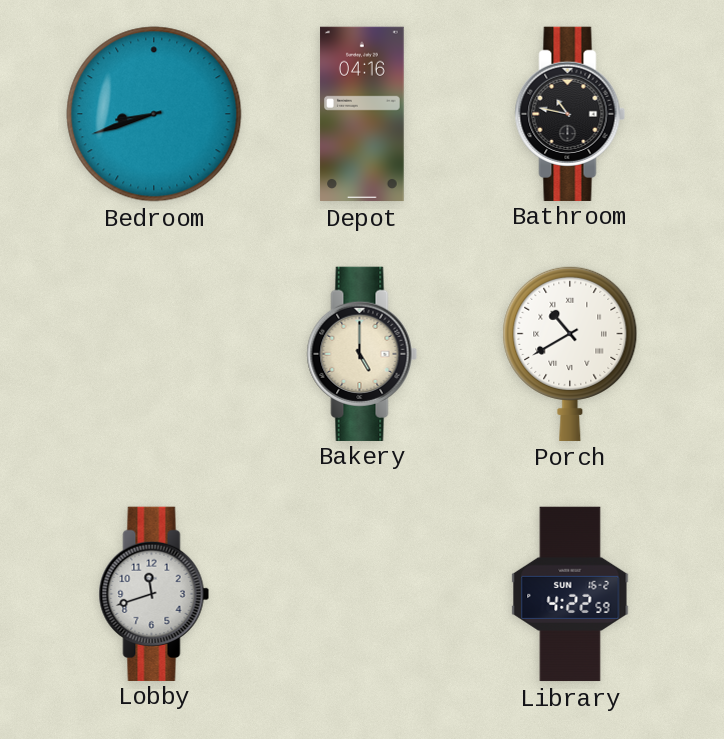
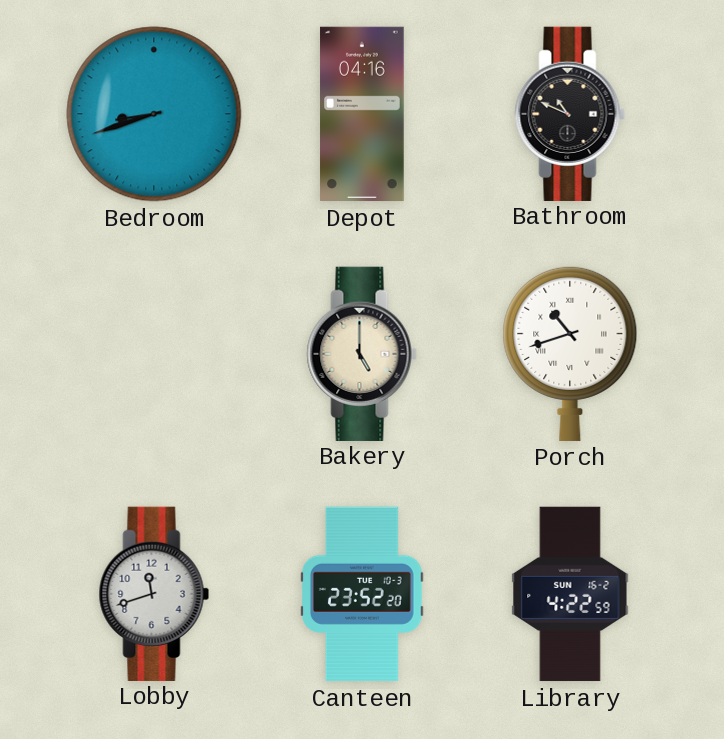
Bathroom: 10:47 -> 10:49 (570, 113)
Porch: 10:40 -> 10:42 (570, 353)
Canteen: none -> 23:52 (363, 594)
